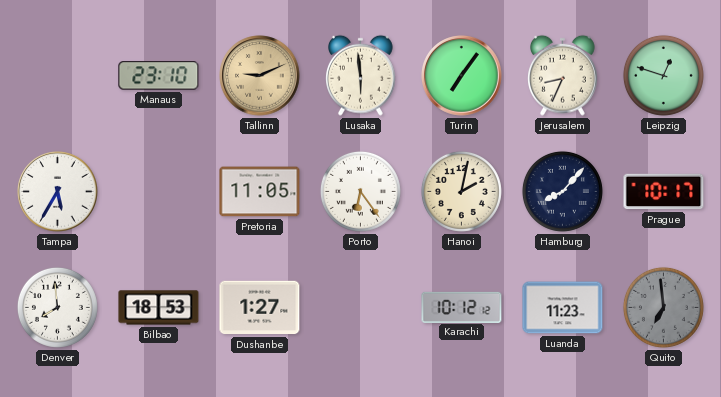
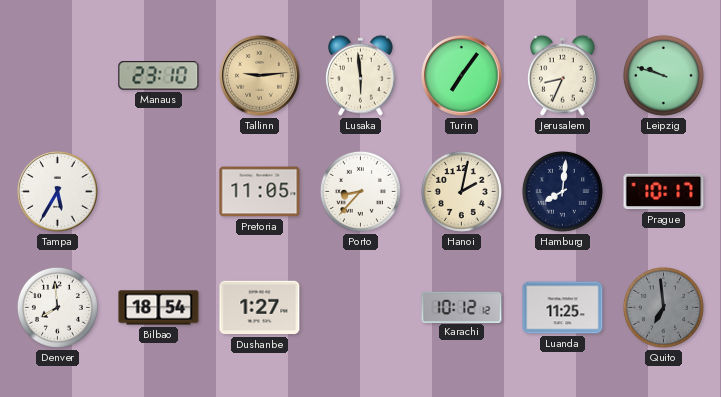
Tallinn: 9:11 -> 9:14 (260, 76)
Leipzig: 12:48 -> 9:48 (663, 75)
Porto: 6:24 -> 8:37 (360, 191)
Hamburg: 8:07 -> 8:01 (562, 191)
Bilbao: 18:53 -> 18:54 (159, 308)
Luanda: 11:23 -> 11:25 (563, 308)
